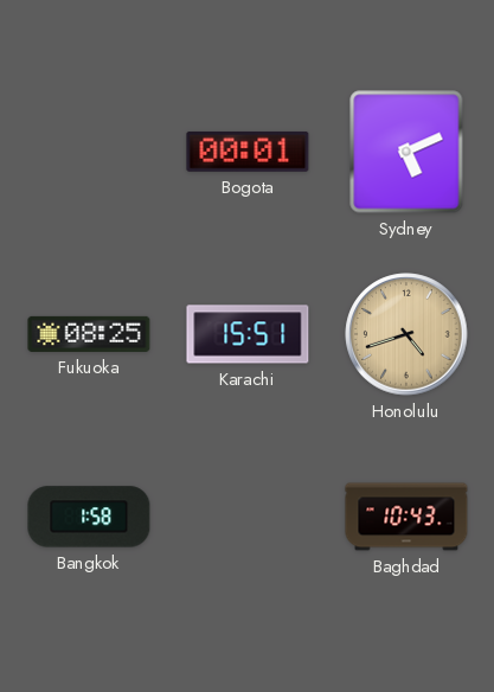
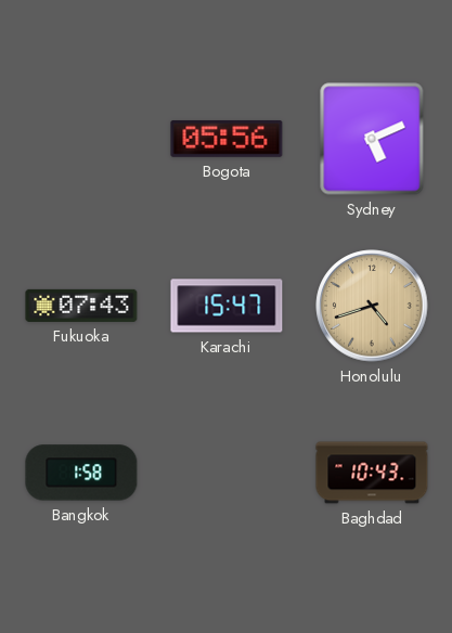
Bogota: 00:01 -> 05:56 (227, 139)
Fukuoka: 08:25 -> 07:43 (81, 306)
Karachi: 15:51 -> 15:47 (227, 306)
